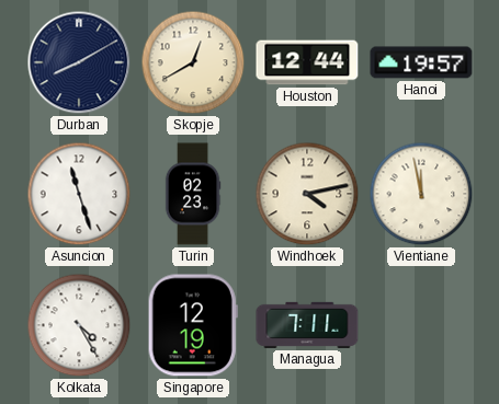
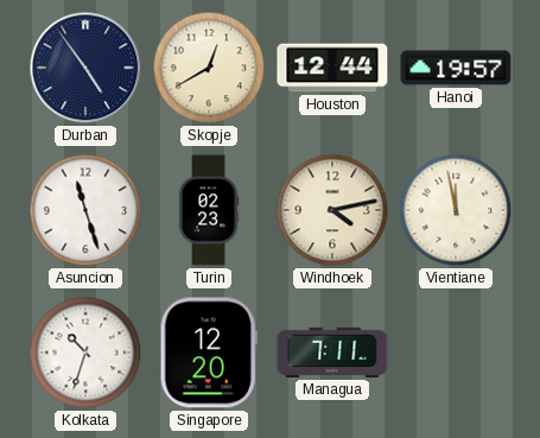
Durban: 8:10 -> 4:54 (85, 68)
Kolkata: 4:25 -> 10:33 (85, 353)
Singapore: 12:19 -> 12:20 (209, 353)
